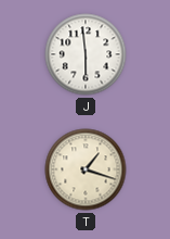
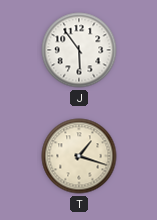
J: 5:59 -> 5:54 (79, 50)
